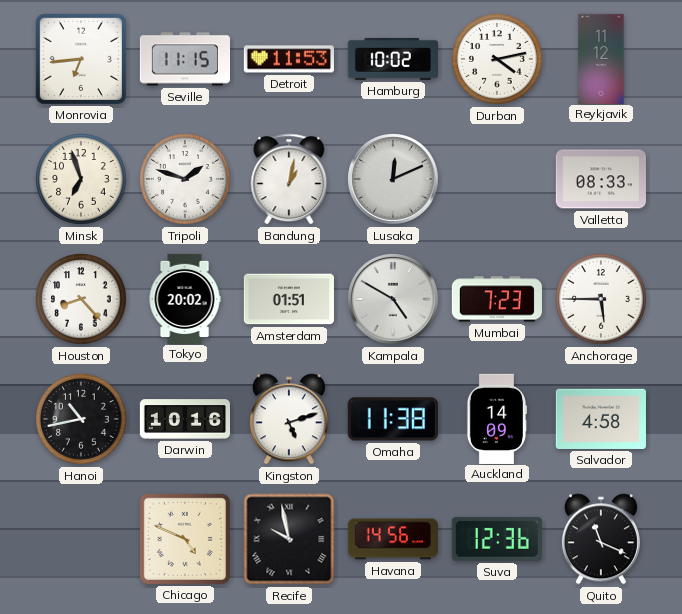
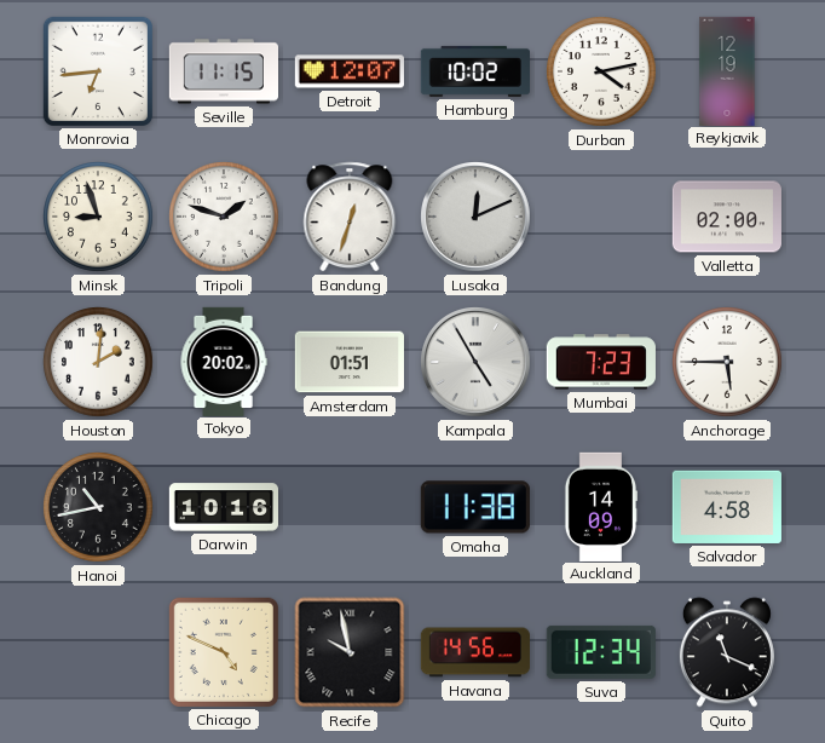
Detroit: 11:53 -> 12:07 (350, 71)
Reykjavik: 11:12 -> 12:19 (727, 70)
Minsk: 6:57 -> 8:57 (98, 217)
Bandung: 1:02 -> 12:33 (350, 217)
Valletta: 08:33 -> 02:00 (727, 217)
Houston: 8:23 -> 2:01 (98, 362)
Kampala: 4:50 -> 4:55 (477, 363)
Kingston: 5:12 -> none (289, 419)
Suva: 12:36 -> 12:34 (601, 652)
